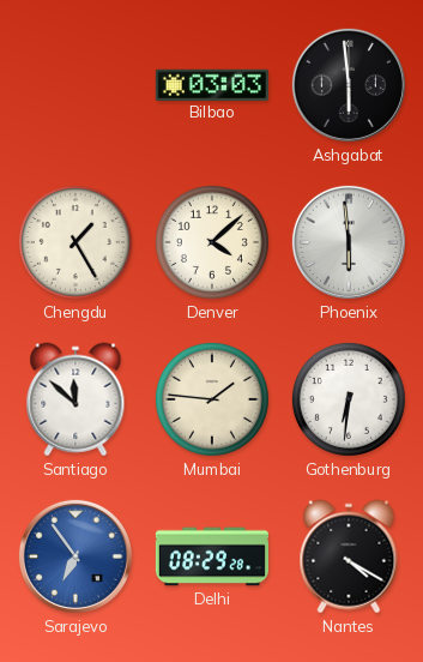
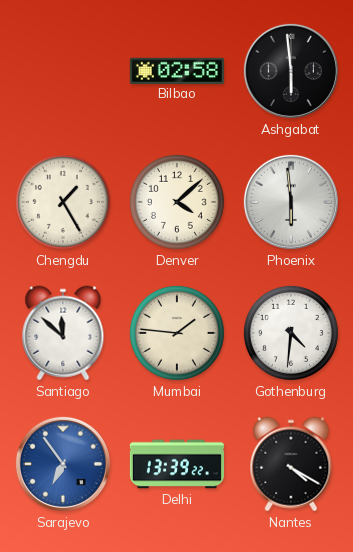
Bilbao: 03:03 -> 02:58 (177, 70)
Gothenburg: 6:31 -> 4:31 (291, 333)
Delhi: 08:29 -> 13:39 (177, 464)
